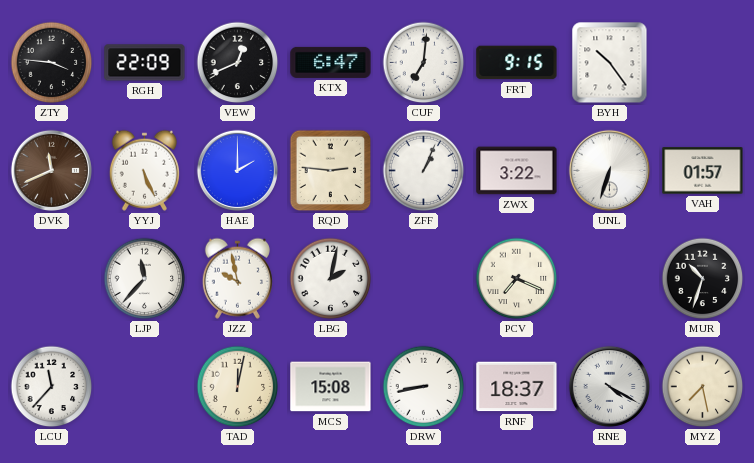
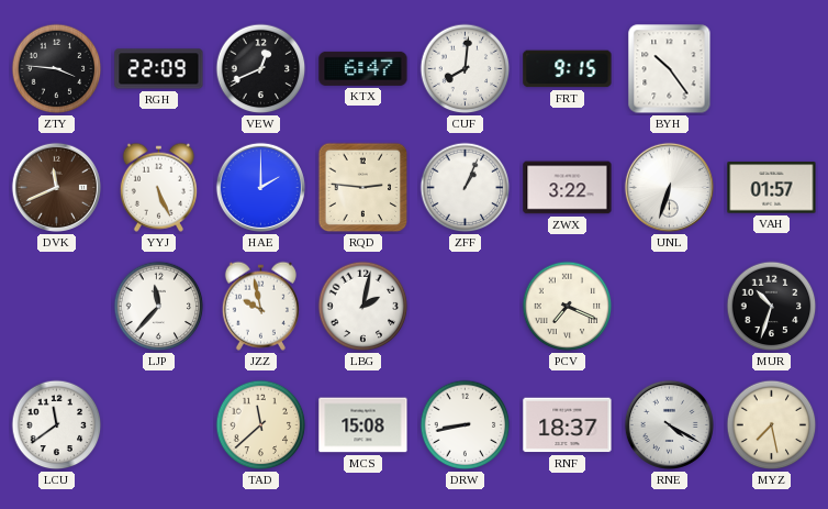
CUF: 7:01 -> 8:01 (466, 69)
LCU: 11:37 -> 11:39 (57, 425)
TAD: 12:02 -> 11:38 (261, 425)
